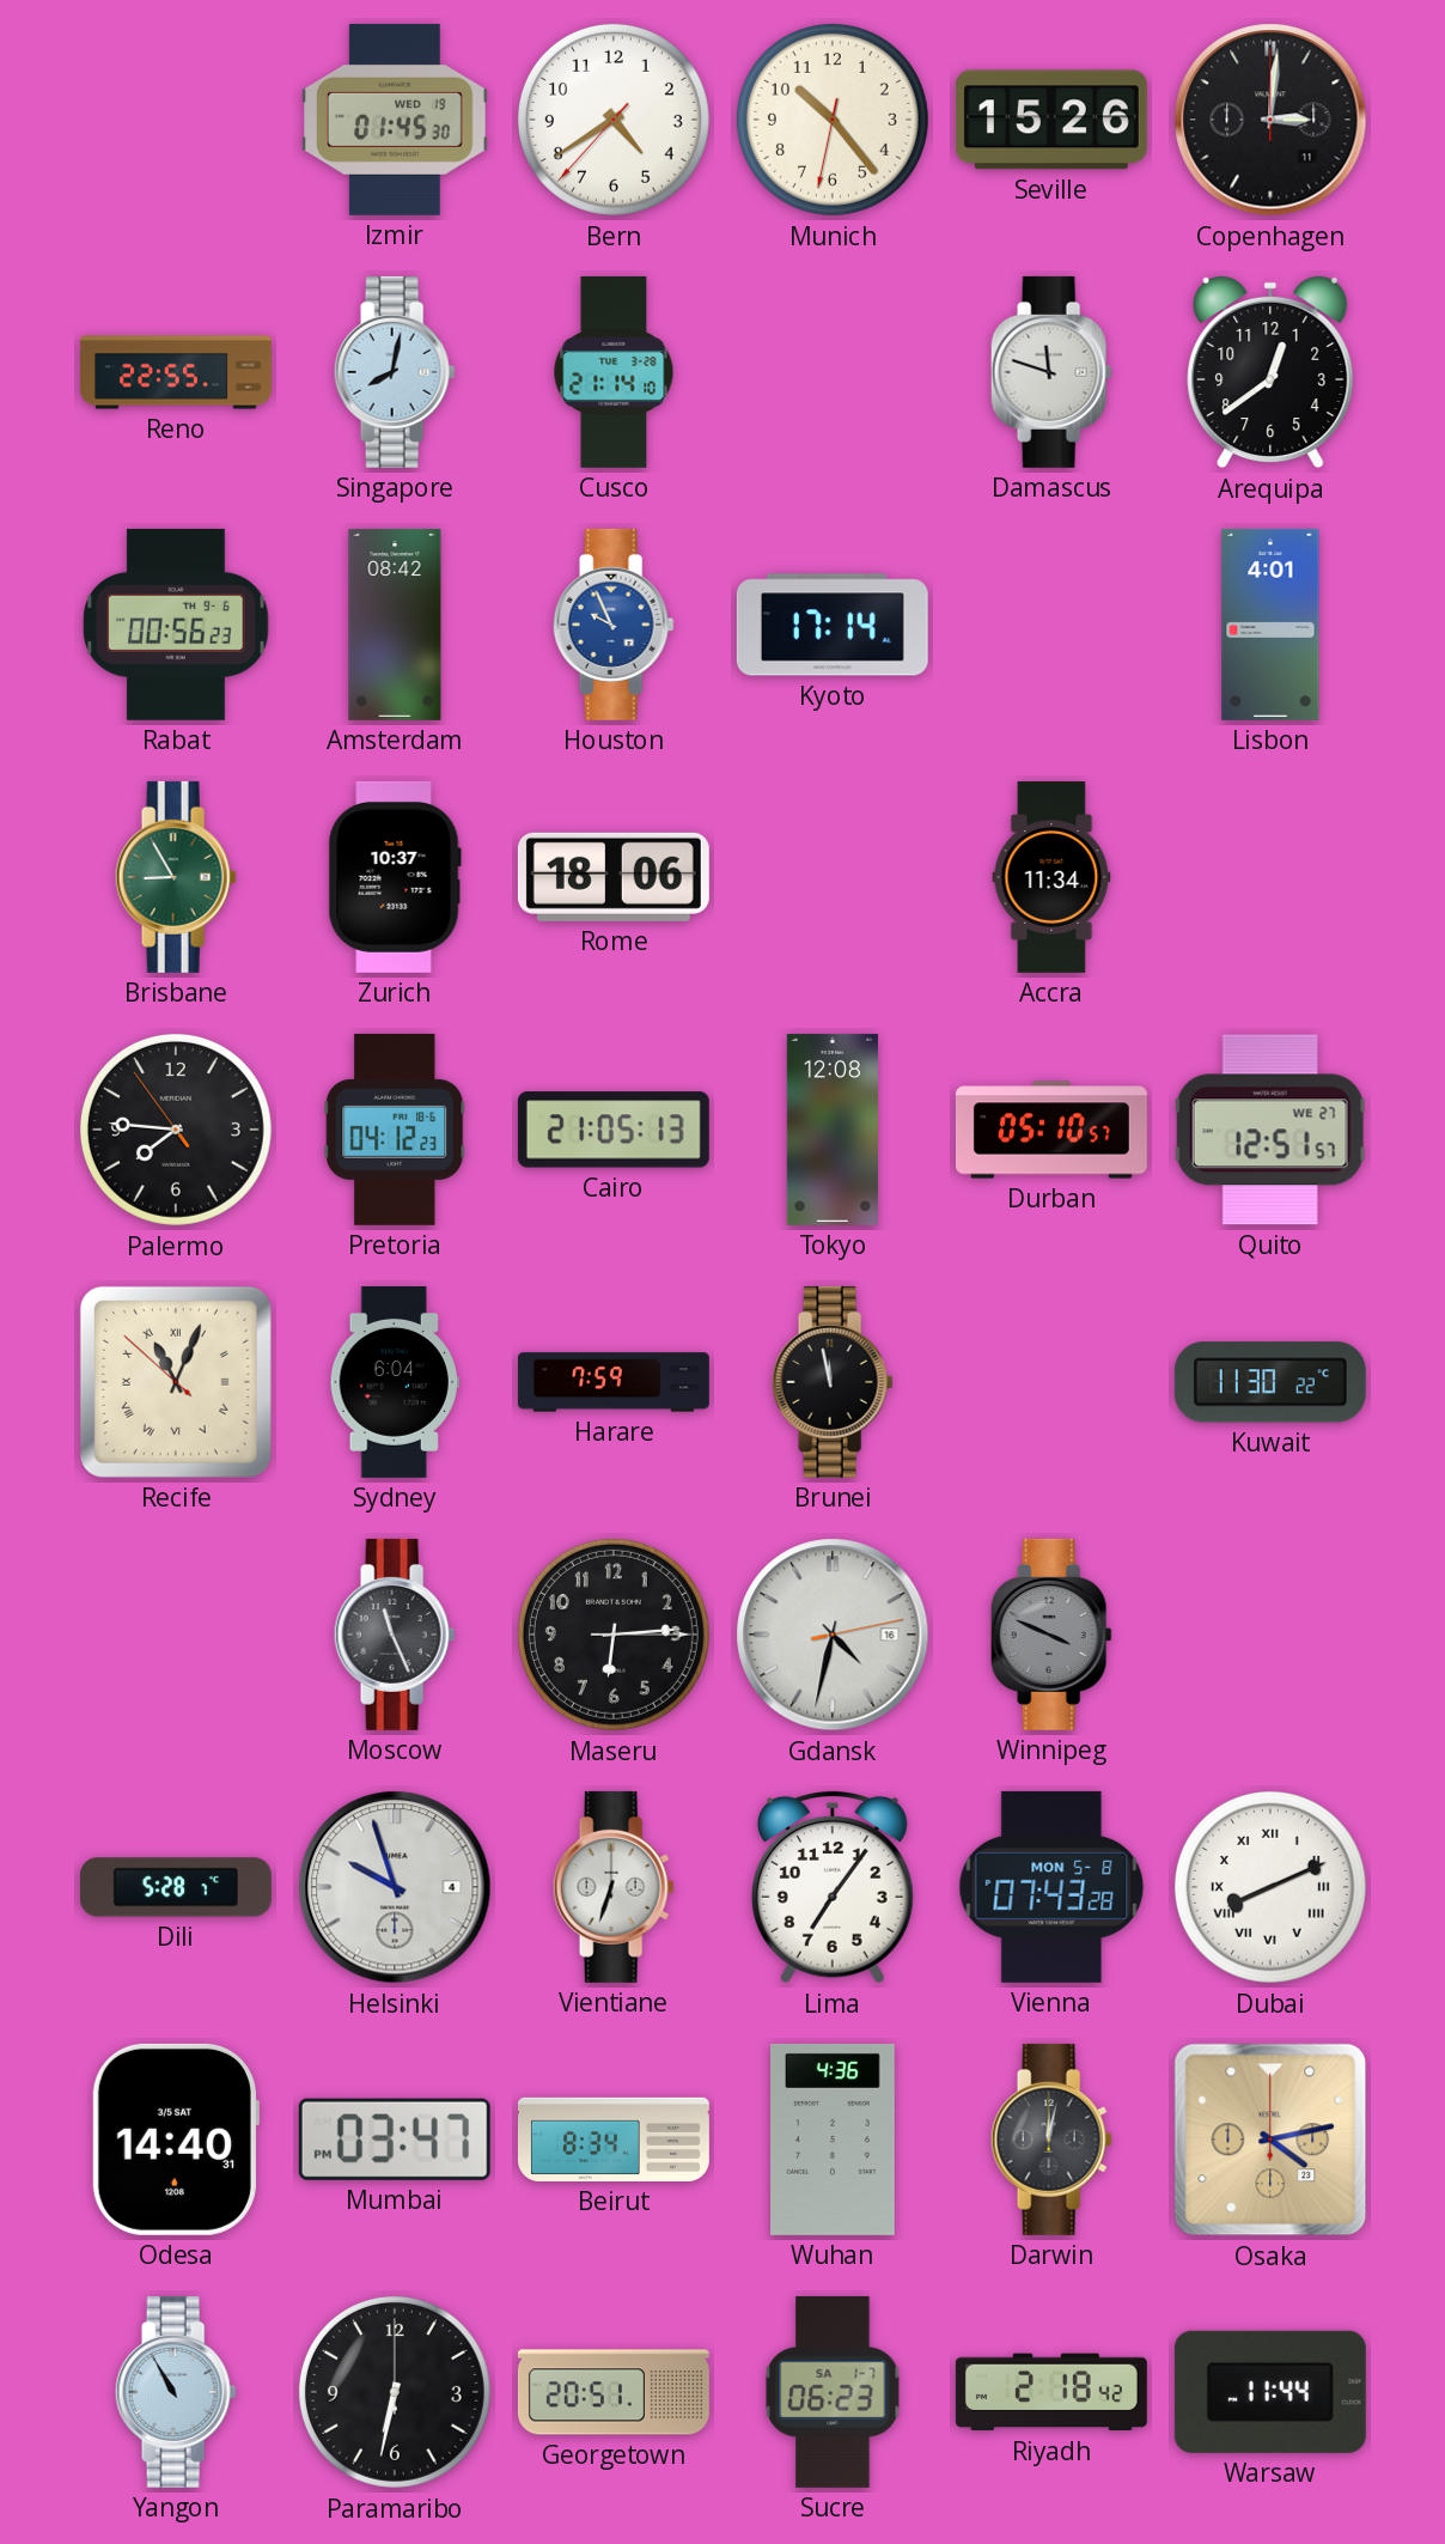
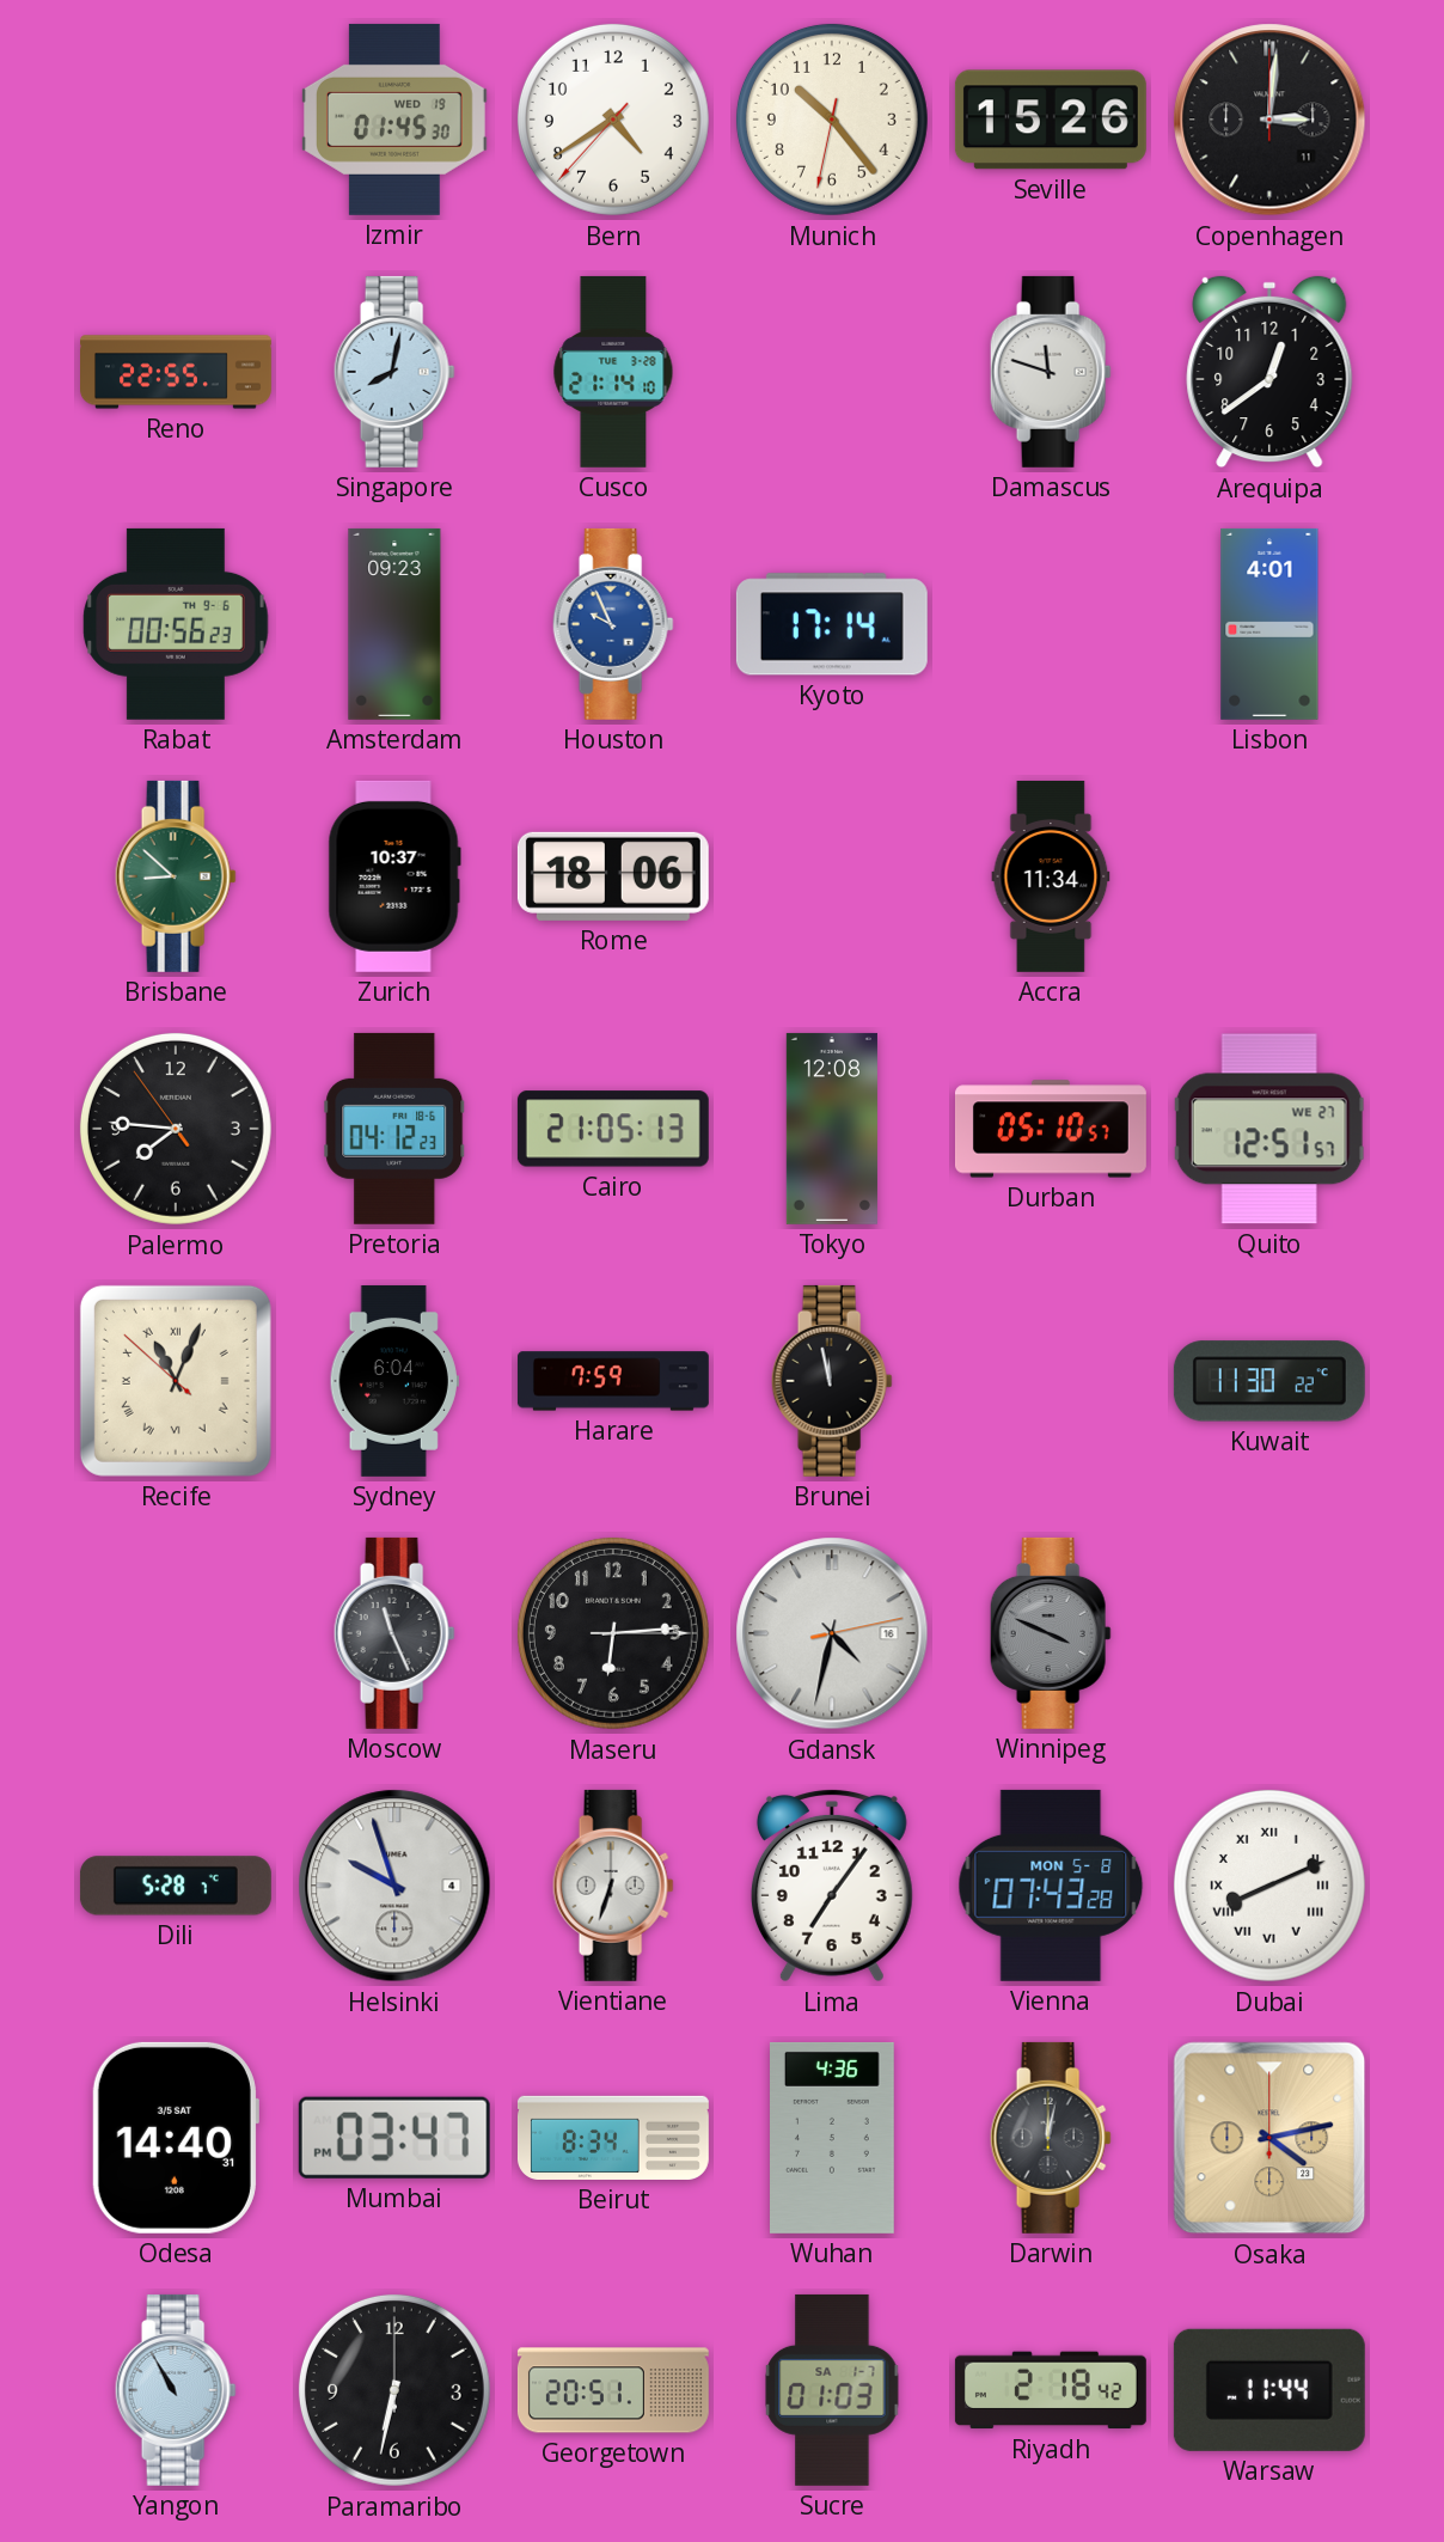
Amsterdam: 08:42 -> 09:23 (394, 624)
Brisbane: 8:55 -> 8:52 (176, 876)
Sucre: 06:23 -> 01:03 (832, 2390)
